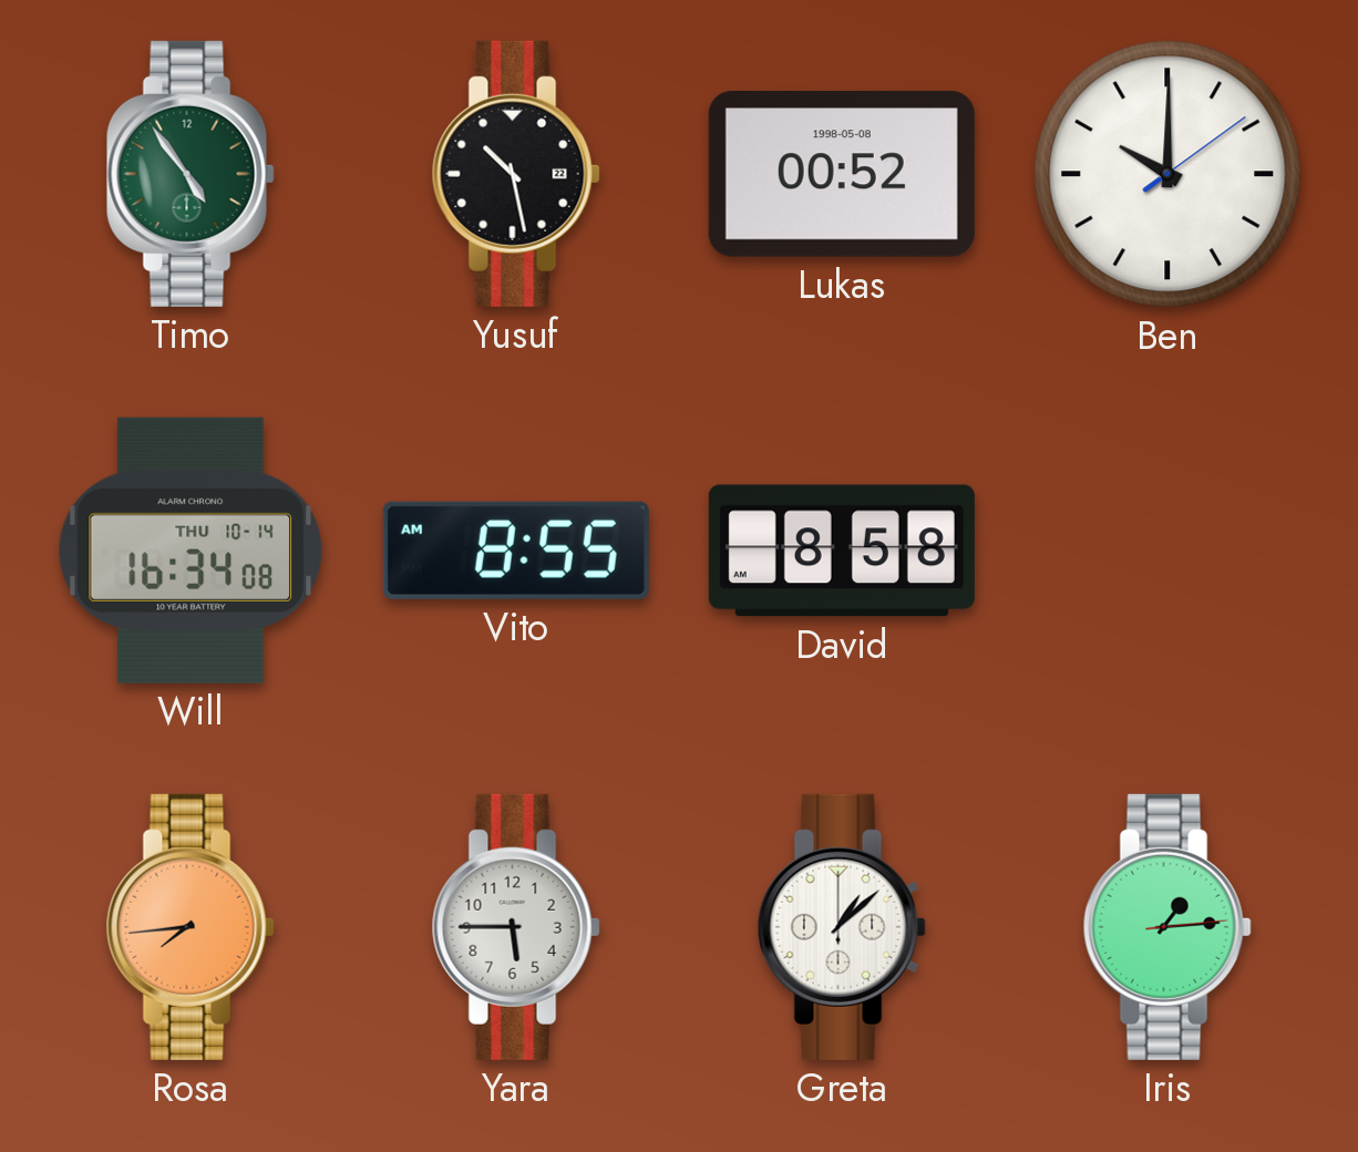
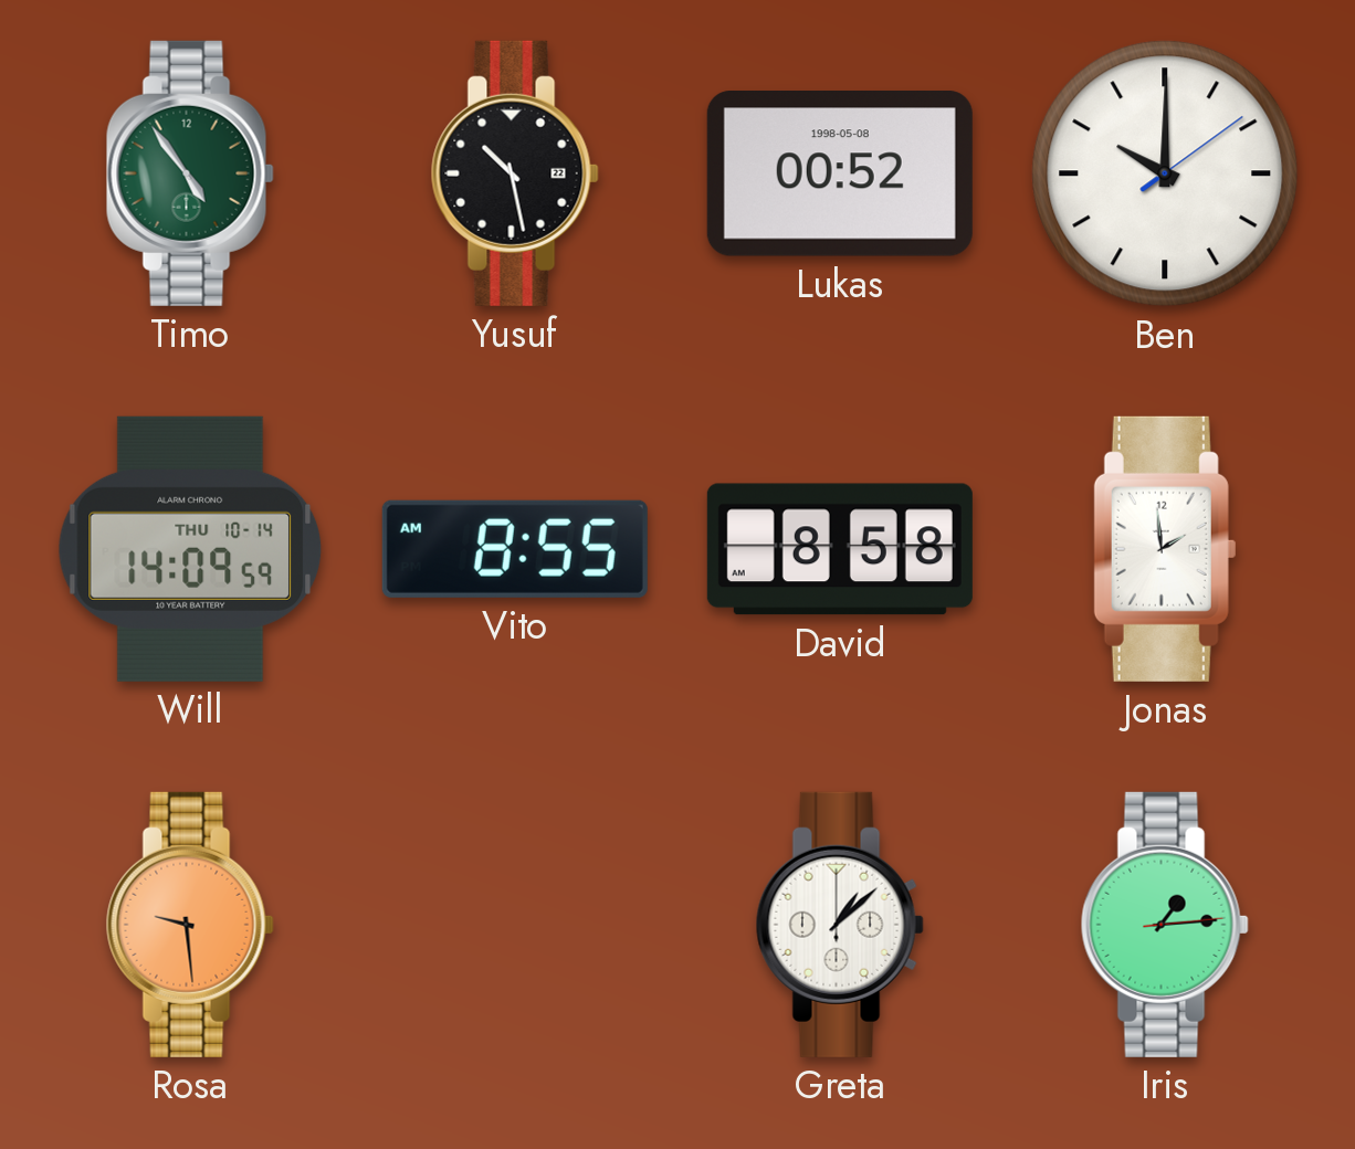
Will: 16:34 -> 14:09 (190, 549)
Jonas: none -> 1:59 (1165, 549)
Rosa: 7:44 -> 9:29 (190, 925)
Yara: 5:45 -> none (516, 927)
